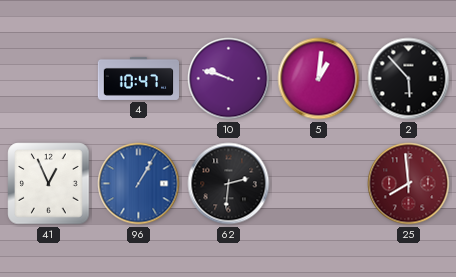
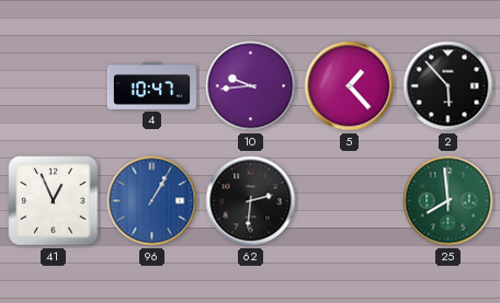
10: 9:48 -> 9:44 (251, 86)
5: 1:01 -> 1:23 (350, 86)
25 dial: burgundy -> green (448, 201)
